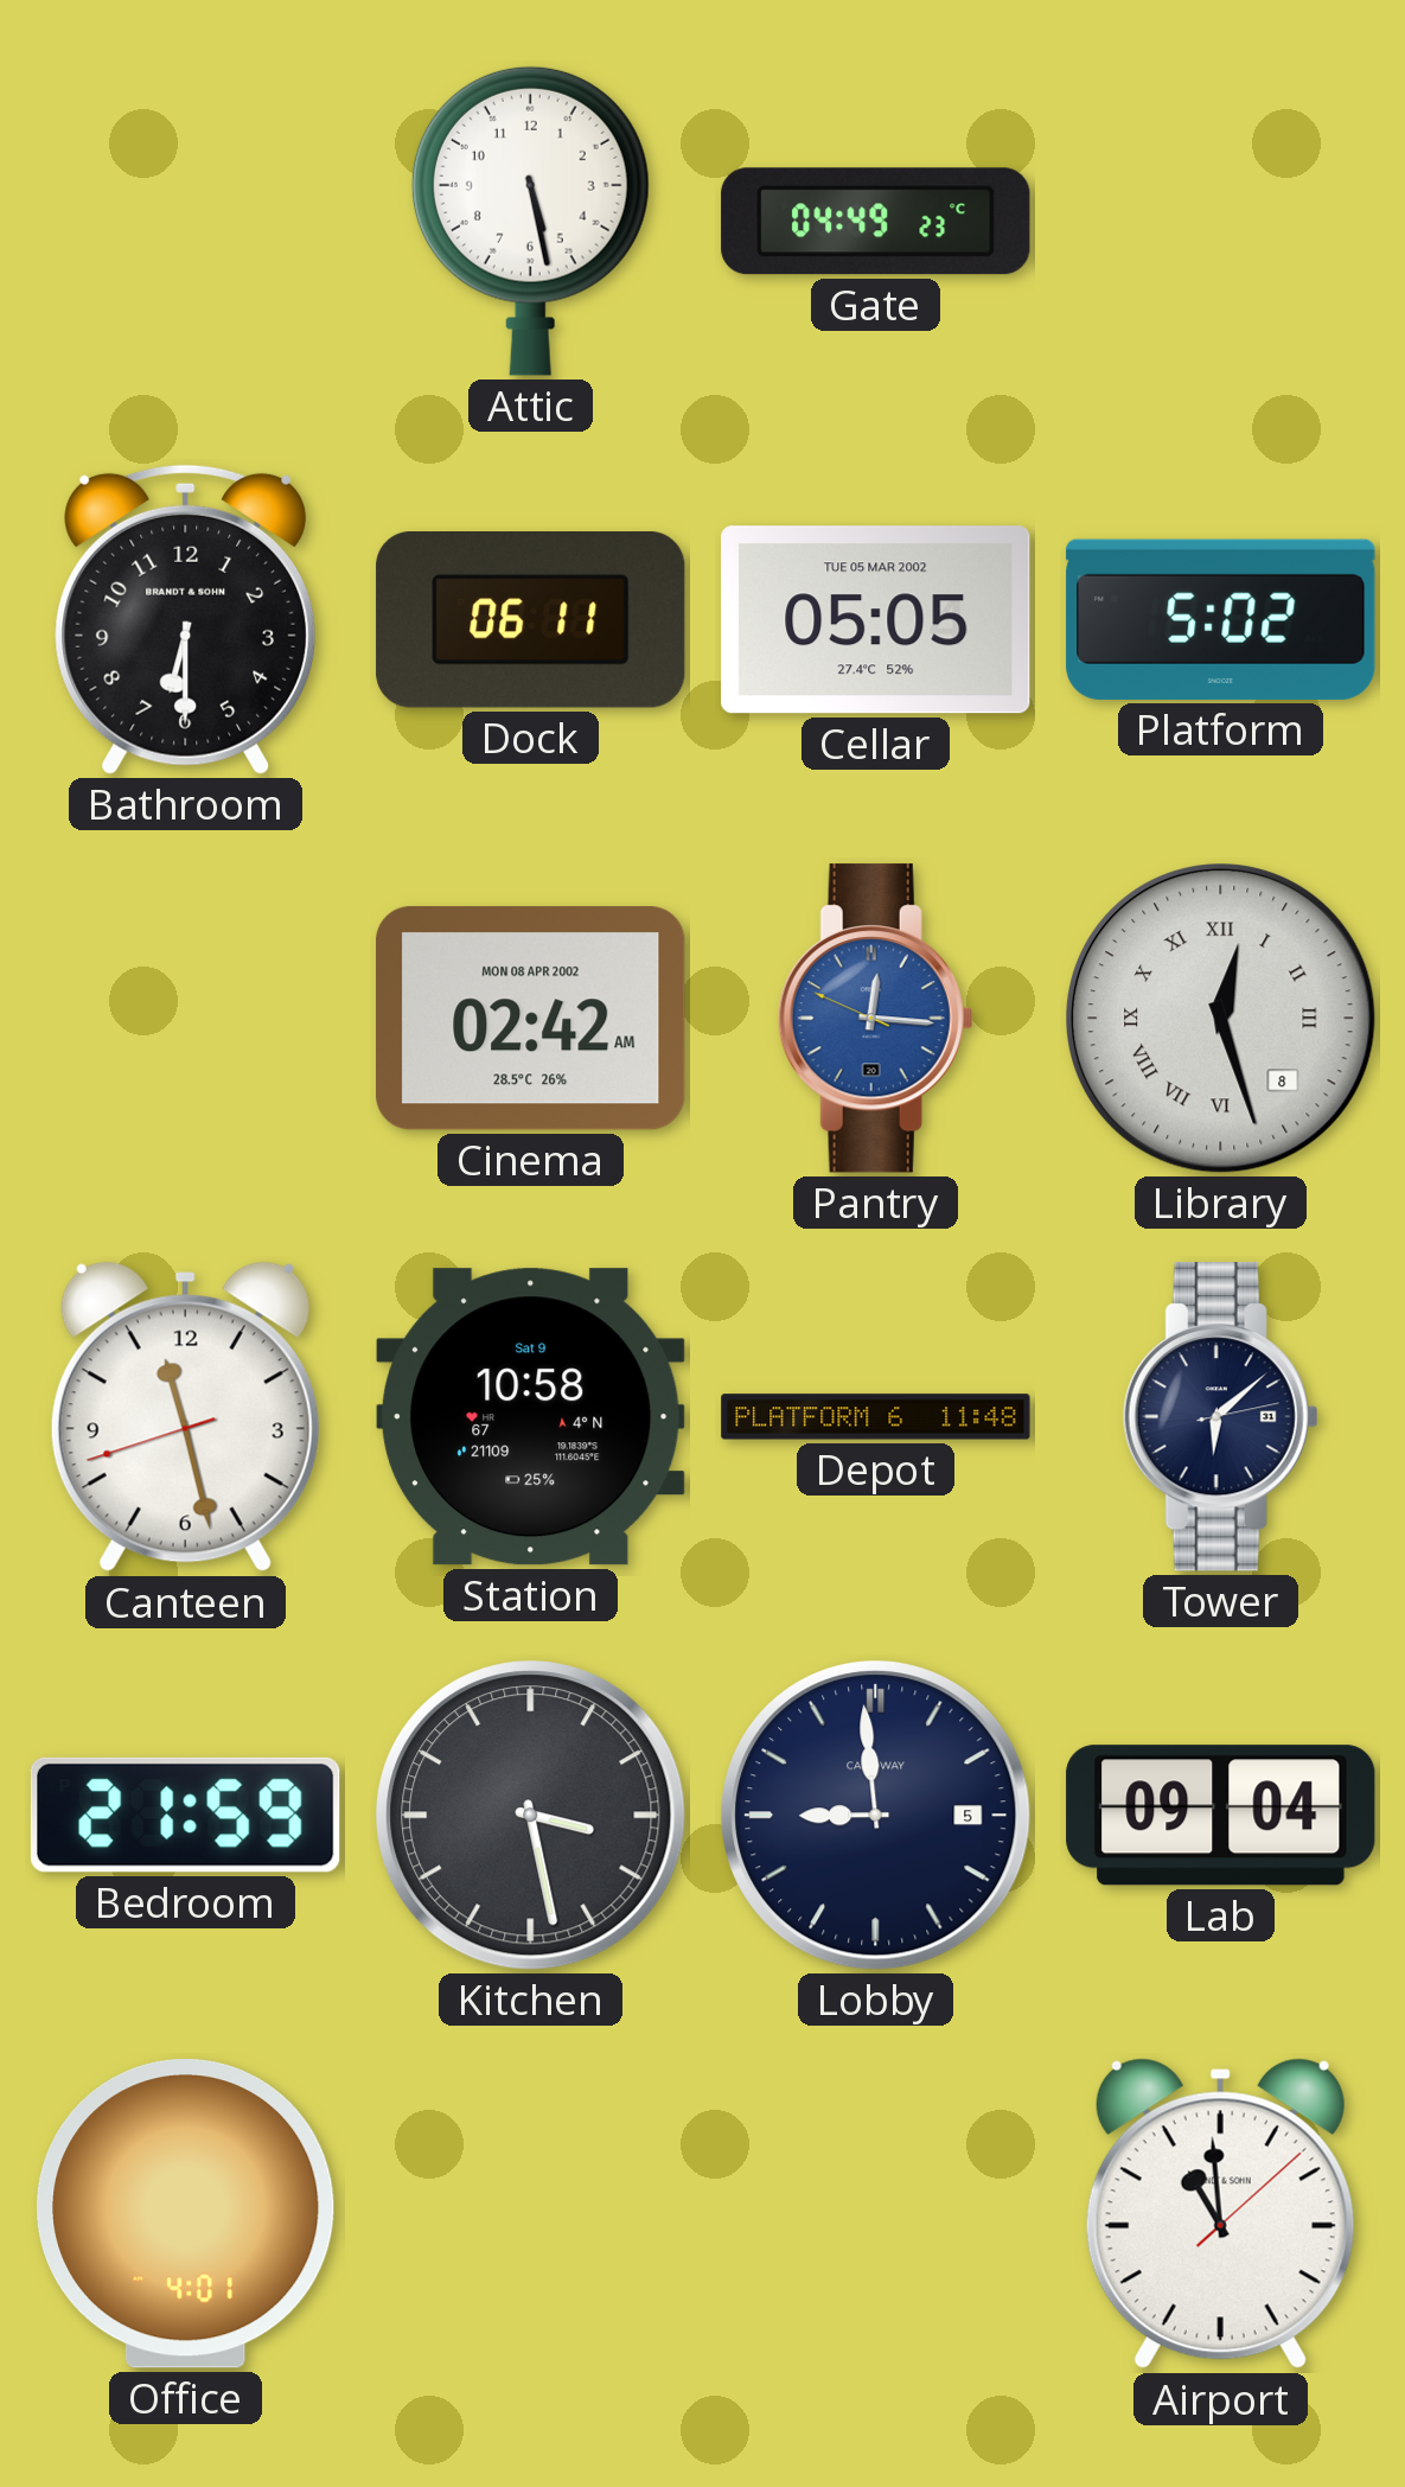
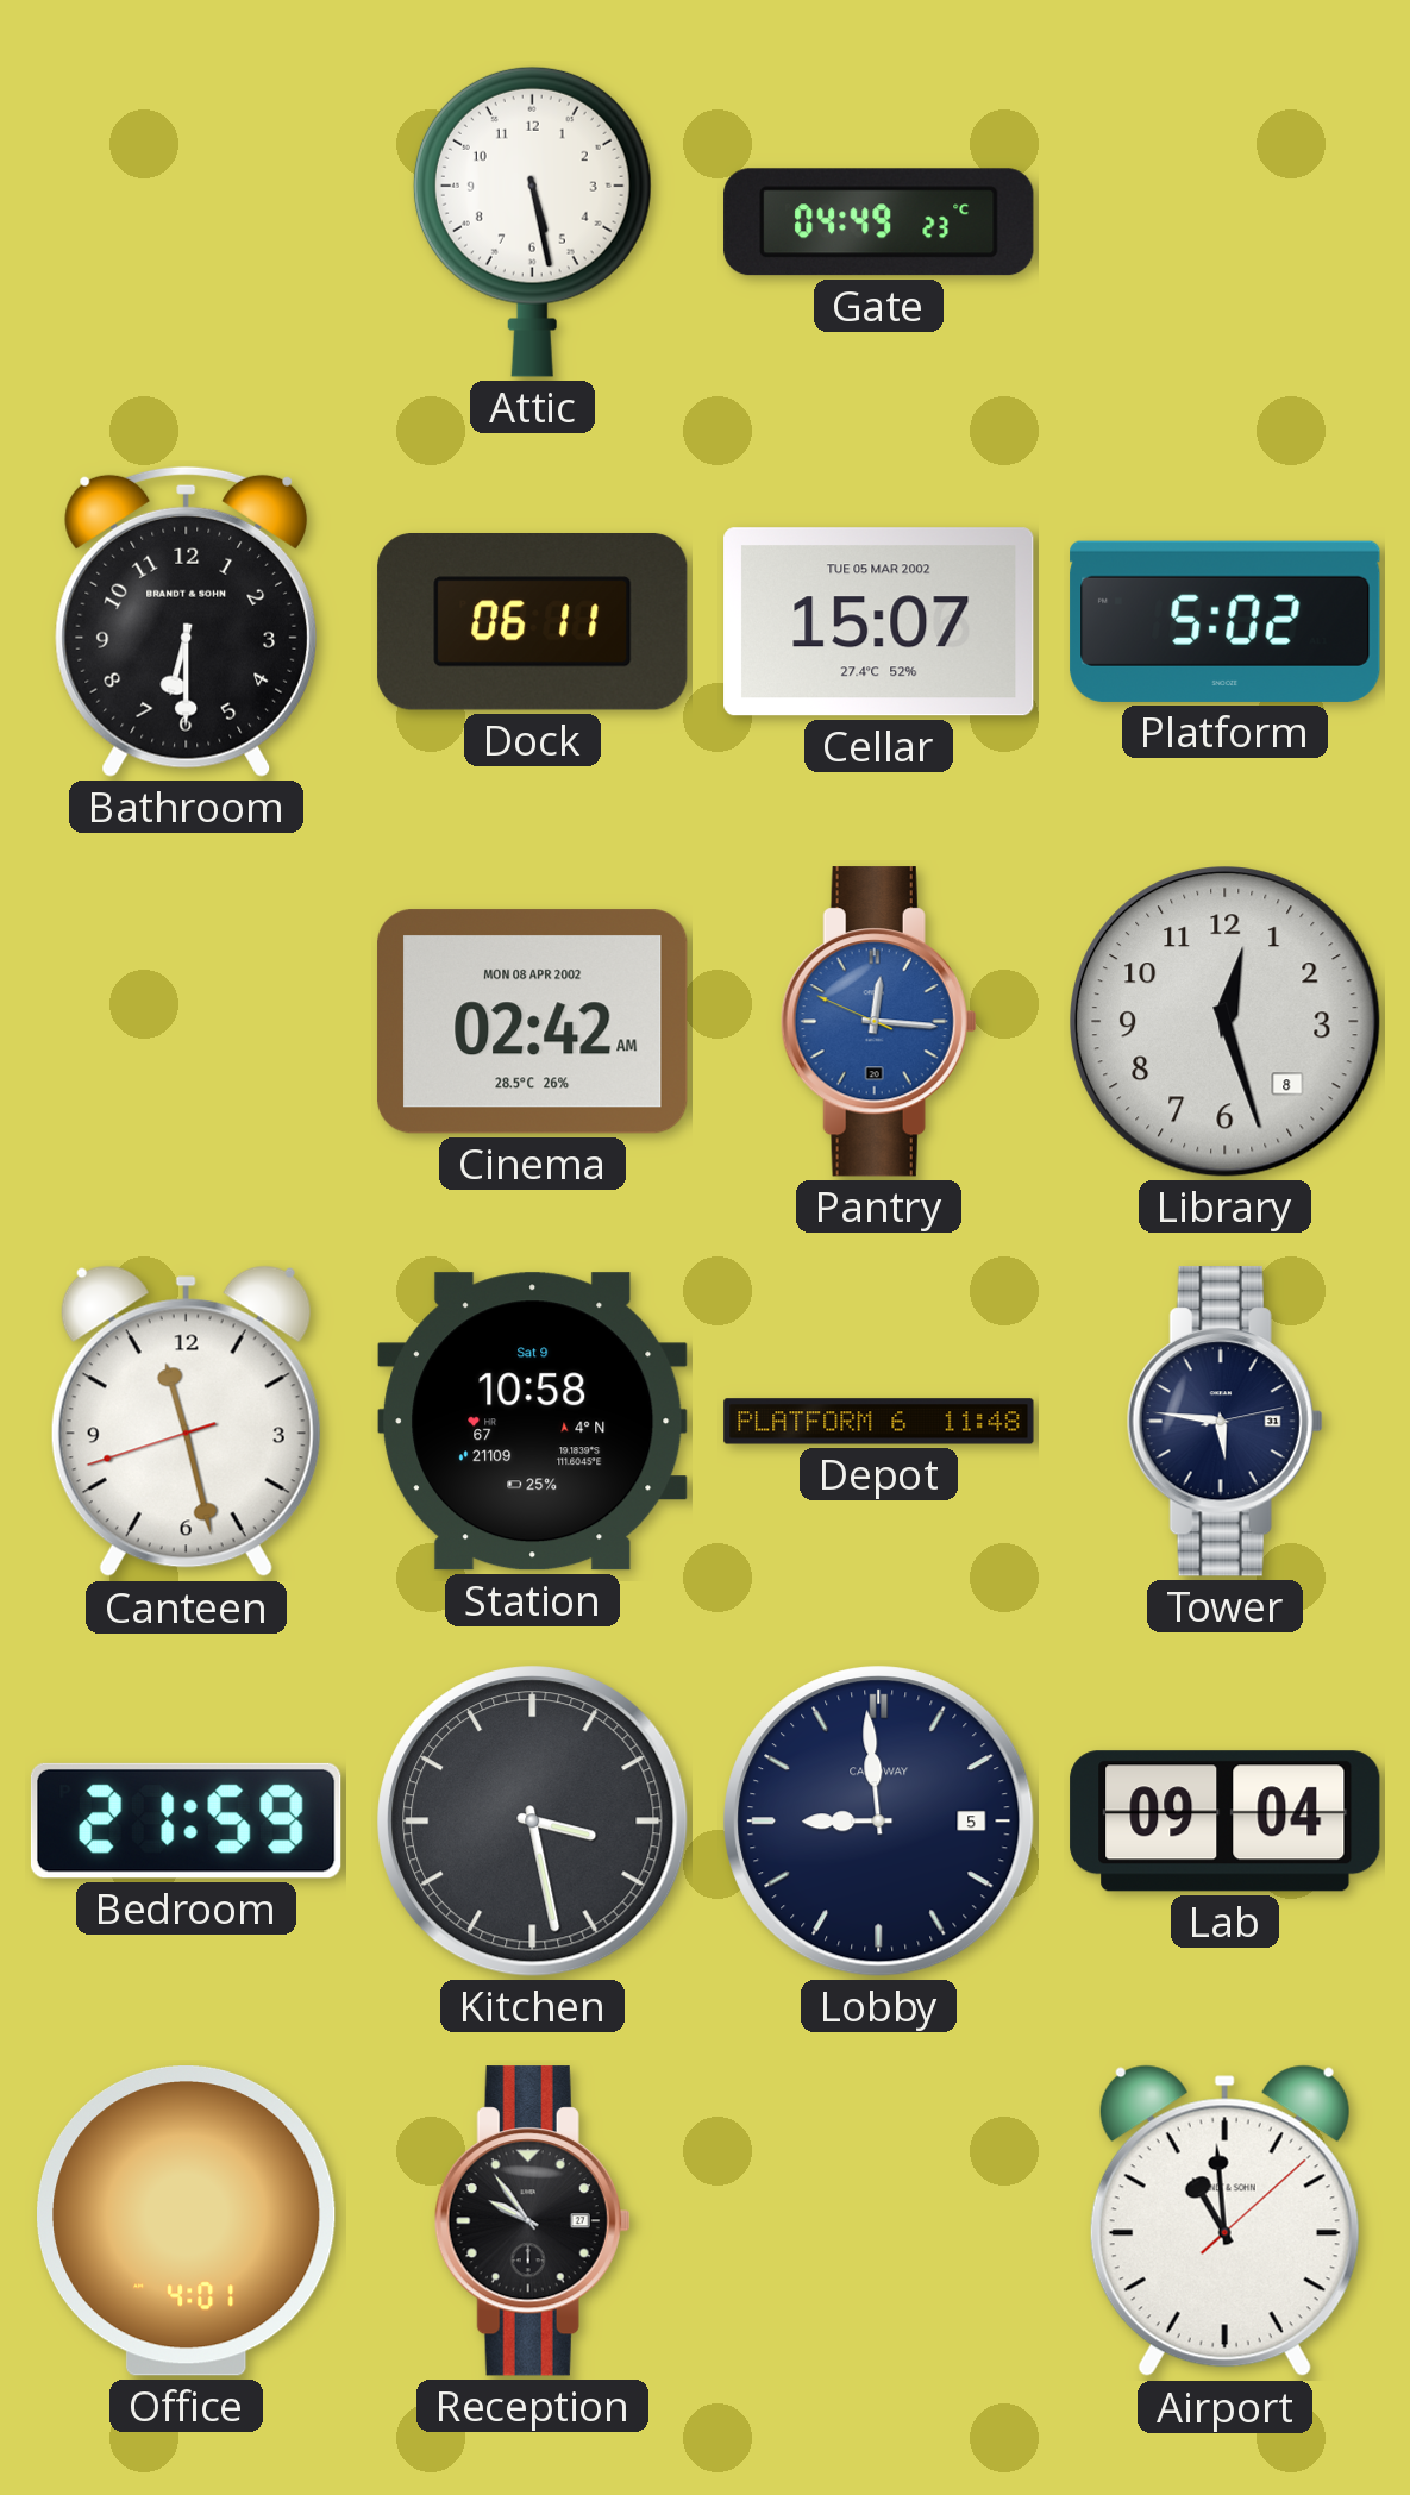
Cellar: 05:05 -> 15:07 (879, 622)
Library numerals: Roman -> Arabic (1226, 1022)
Tower: 6:08 -> 5:46 (1224, 1422)
Reception: none -> 9:54 (532, 2221)
